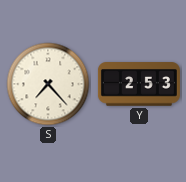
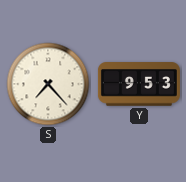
Y: 2:53 -> 9:53 (139, 84)
